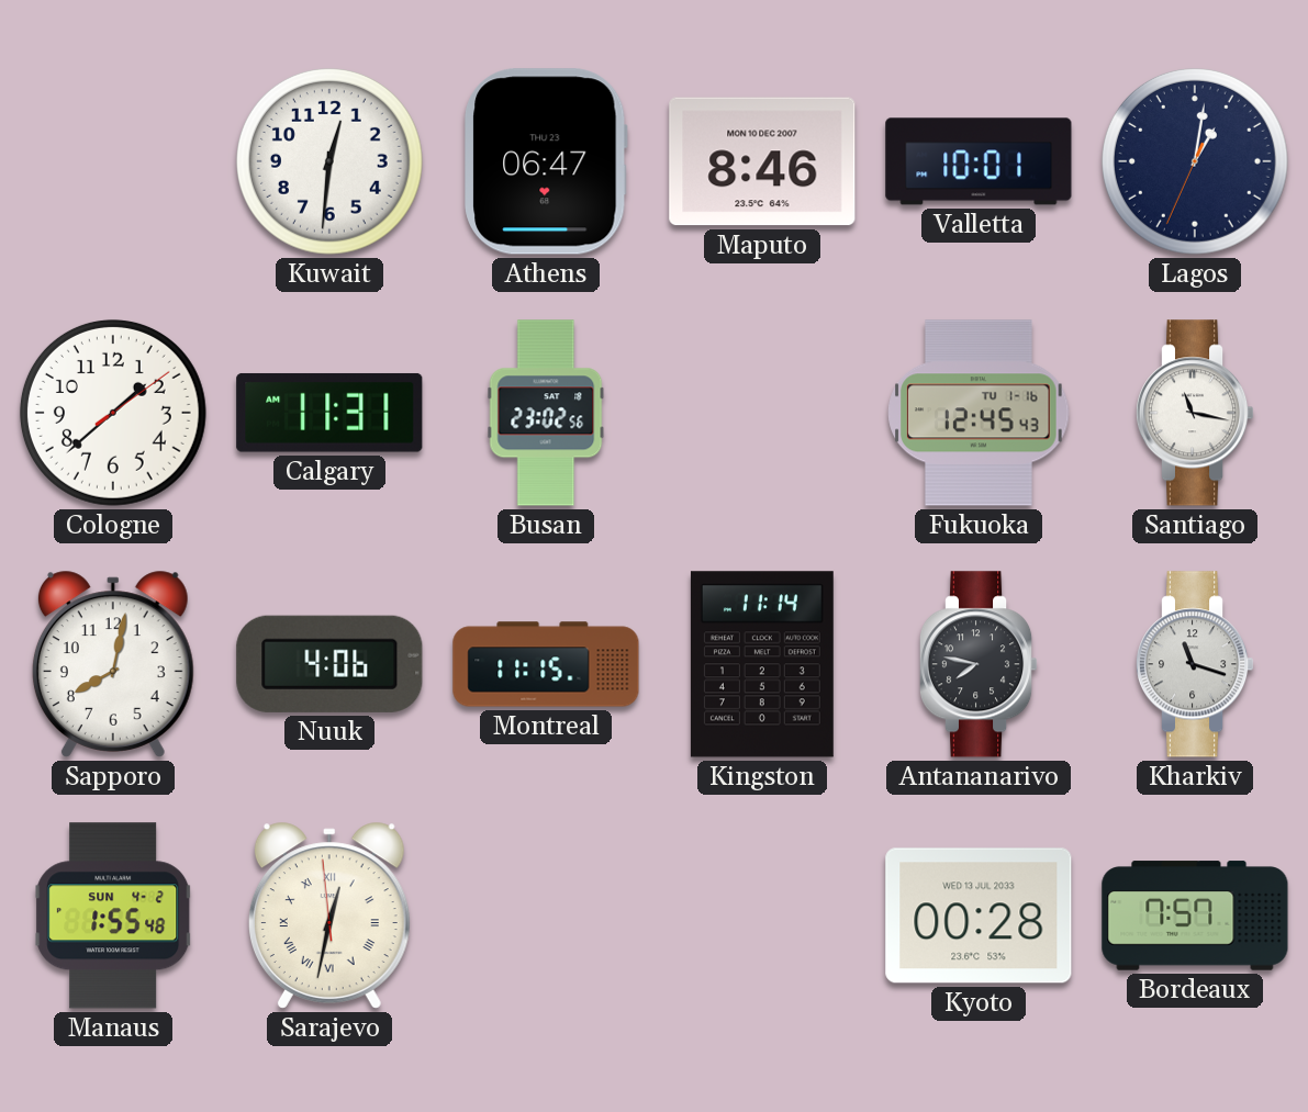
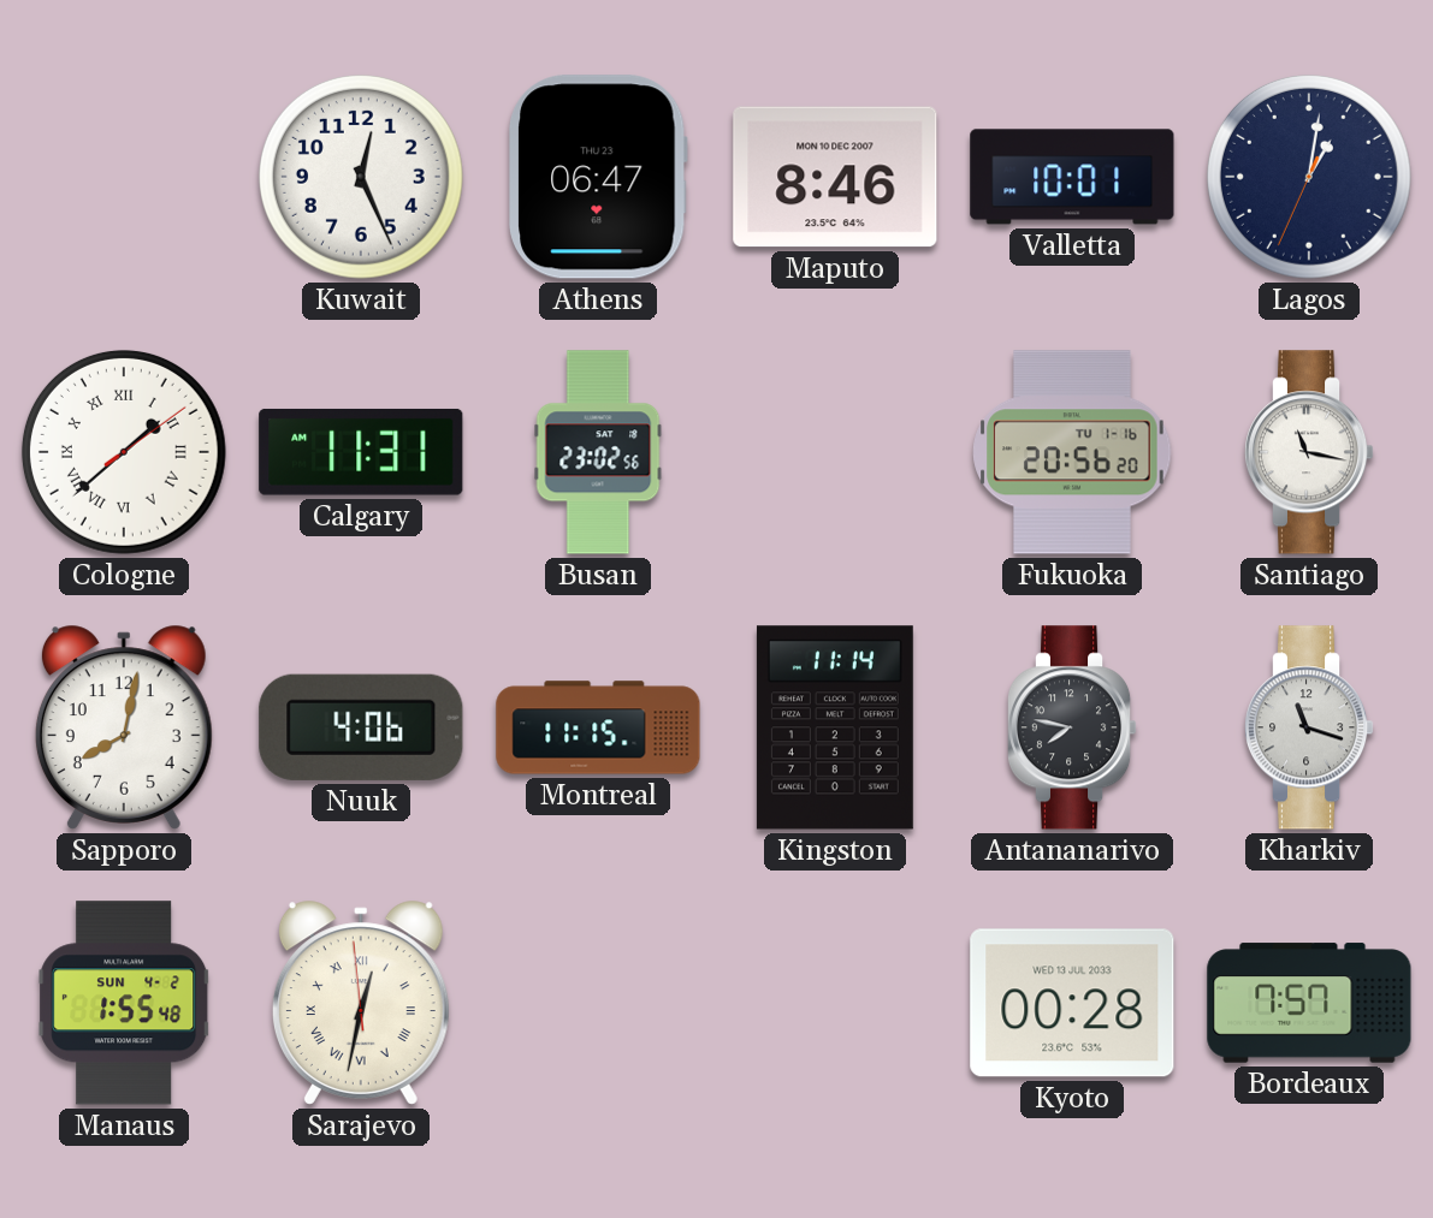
Kuwait: 12:31 -> 12:26 (361, 177)
Cologne numerals: Arabic -> Roman (124, 452)
Fukuoka: 12:45 -> 20:56 (1072, 452)
